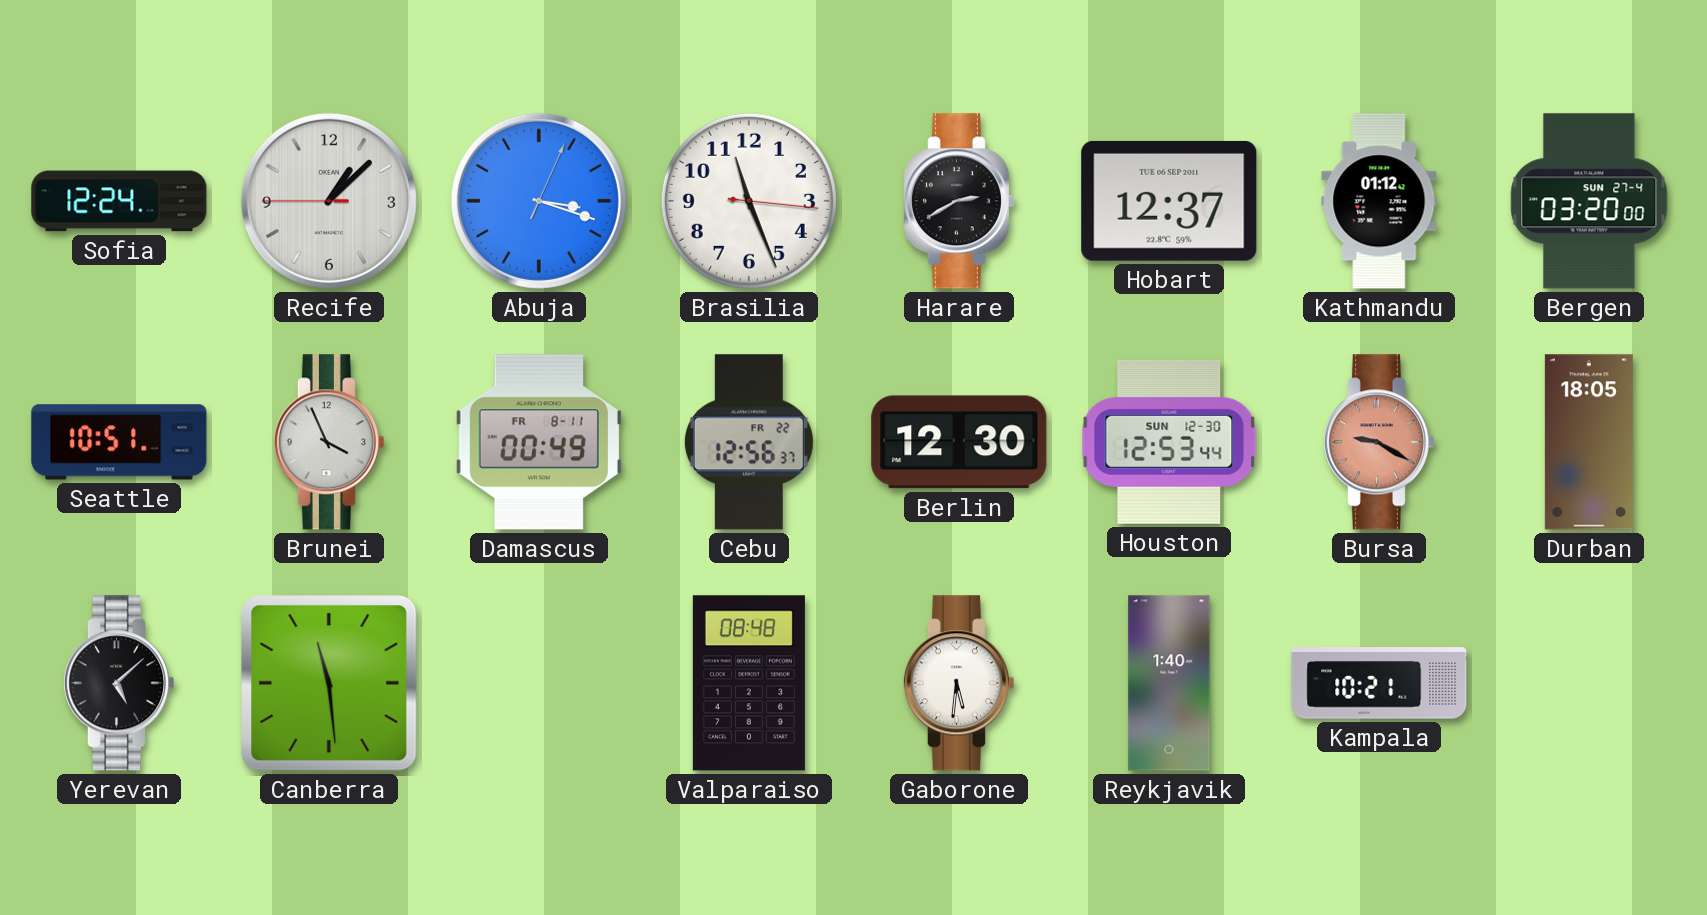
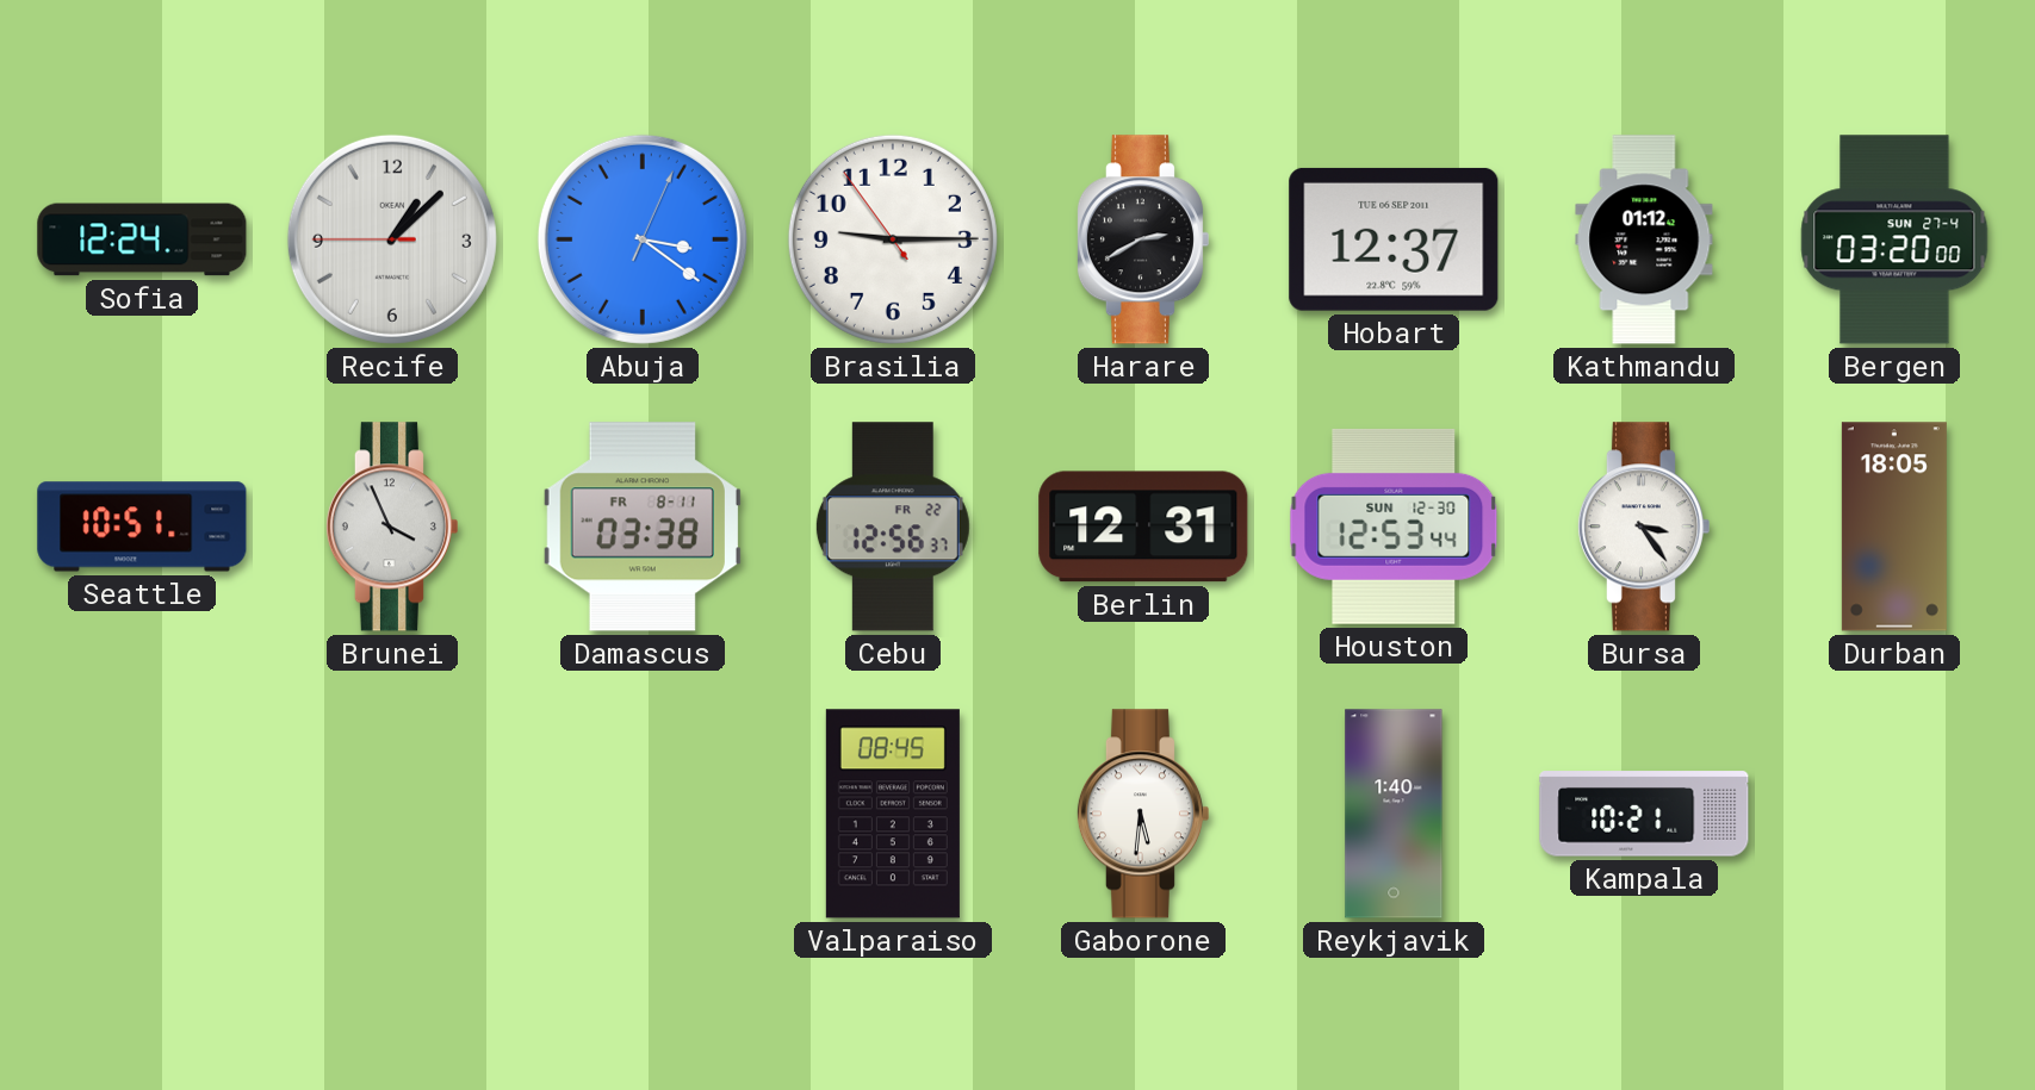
Abuja: 3:18 -> 3:21 (643, 239)
Brasilia: 11:26 -> 9:14 (893, 239)
Damascus: 00:49 -> 03:38 (643, 527)
Berlin: 12:30 -> 12:31 (1143, 527)
Bursa: 9:20 -> 3:24 (1643, 527)
Bursa dial: salmon -> white (1643, 527)
Yerevan: 5:08 -> none (118, 683)
Canberra: 11:29 -> none (329, 683)
Valparaiso: 08:48 -> 08:45 (893, 814)
